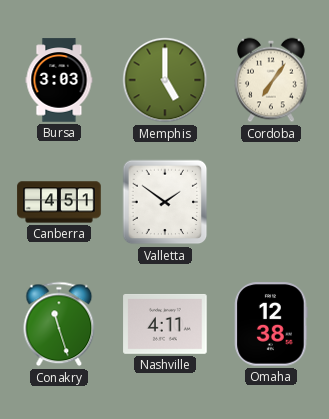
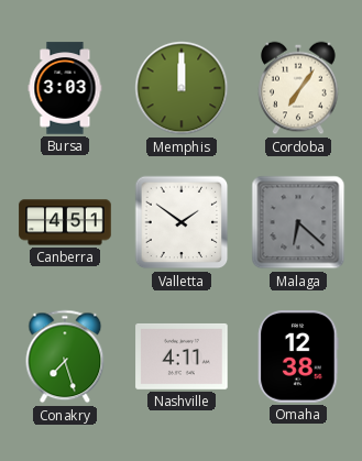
Memphis: 5:00 -> 12:00 (182, 88)
Malaga: none -> 6:22 (298, 222)
Conakry: 11:27 -> 7:27 (65, 356)
